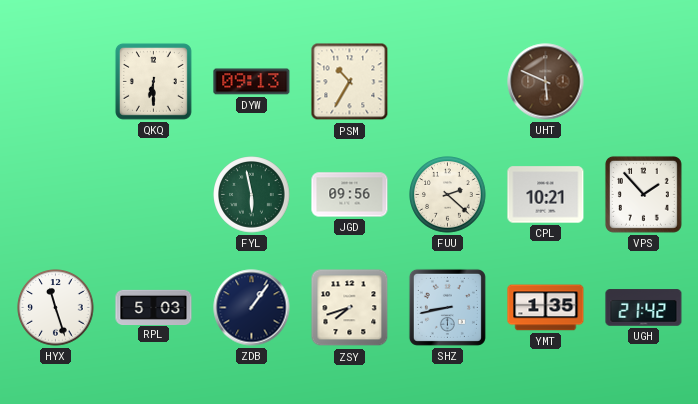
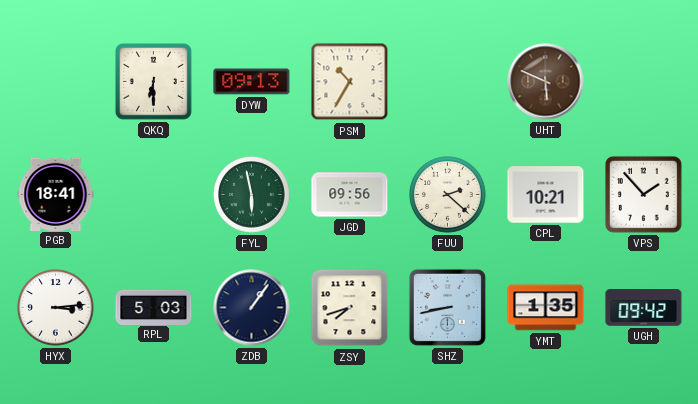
PGB: none -> 18:41 (56, 194)
HYX: 11:27 -> 3:14 (56, 308)
UGH: 21:42 -> 09:42 (644, 308)
